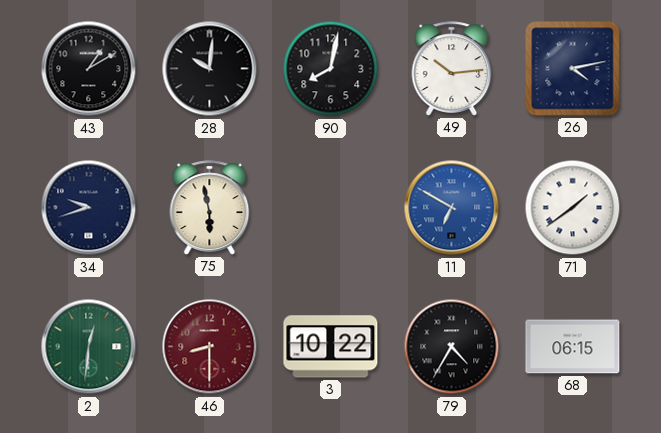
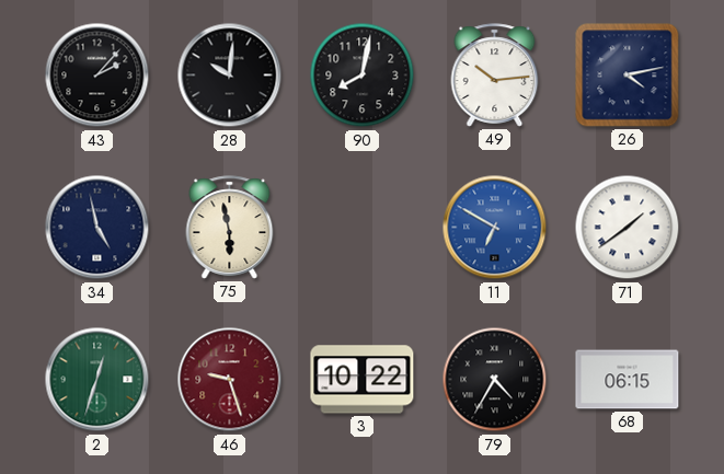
43: 1:10 -> 2:07 (97, 76)
34: 9:42 -> 4:58 (97, 228)
2: 12:31 -> 12:33 (97, 380)
46: 8:30 -> 9:27 (230, 380)
